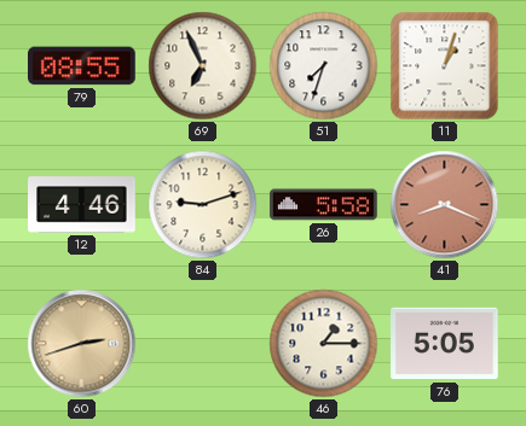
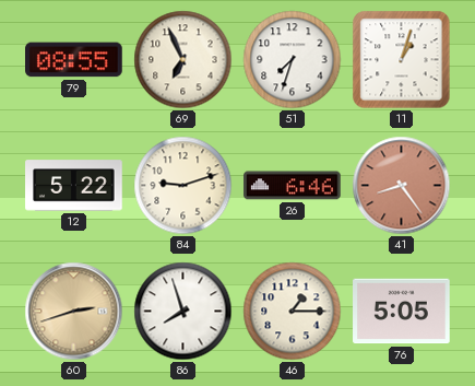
12: 4:46 -> 5:22 (74, 186)
26: 5:58 -> 6:46 (293, 186)
41: 8:19 -> 8:24 (402, 186)
86: none -> 7:57 (183, 312)
